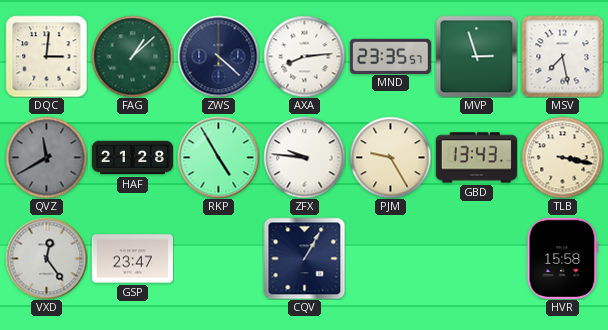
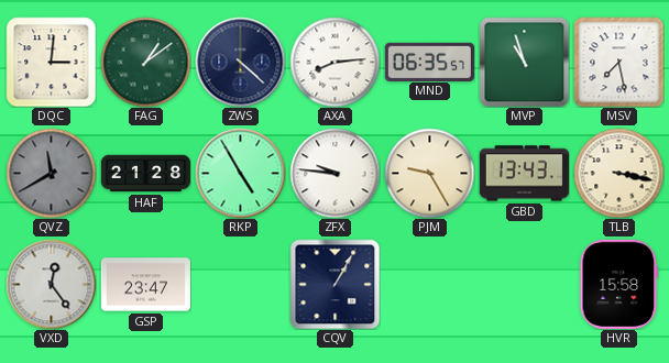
FAG: 1:08 -> 1:09 (145, 62)
MND: 23:35 -> 06:35 (429, 62)
MVP: 2:57 -> 10:57 (524, 62)
